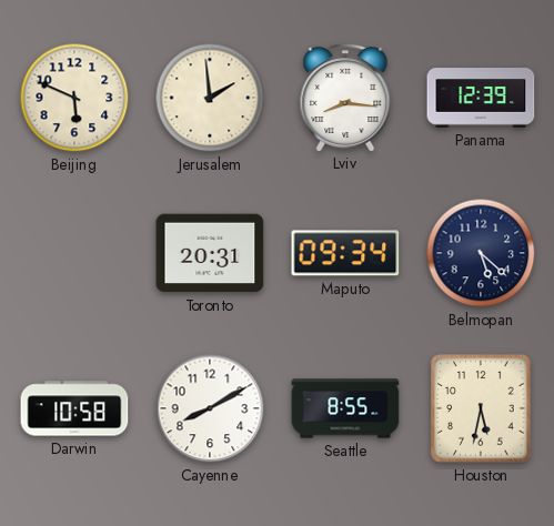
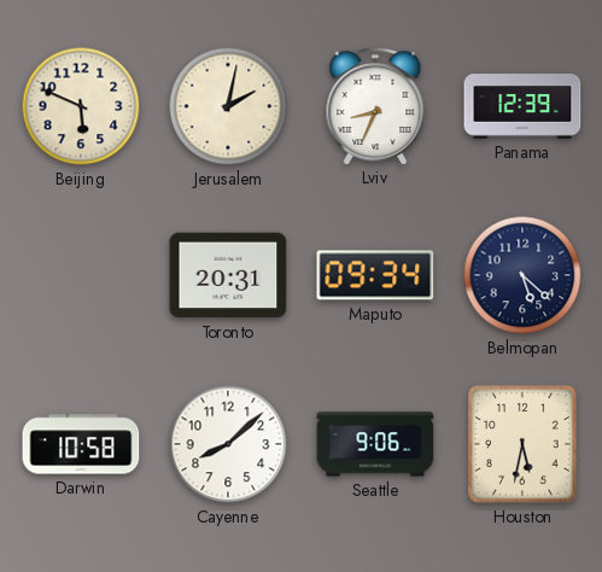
Jerusalem: 1:59 -> 2:02 (228, 106)
Lviv: 8:16 -> 8:34 (375, 105)
Cayenne: 8:10 -> 8:08 (228, 444)
Seattle: 8:55 -> 9:06 (375, 444)
